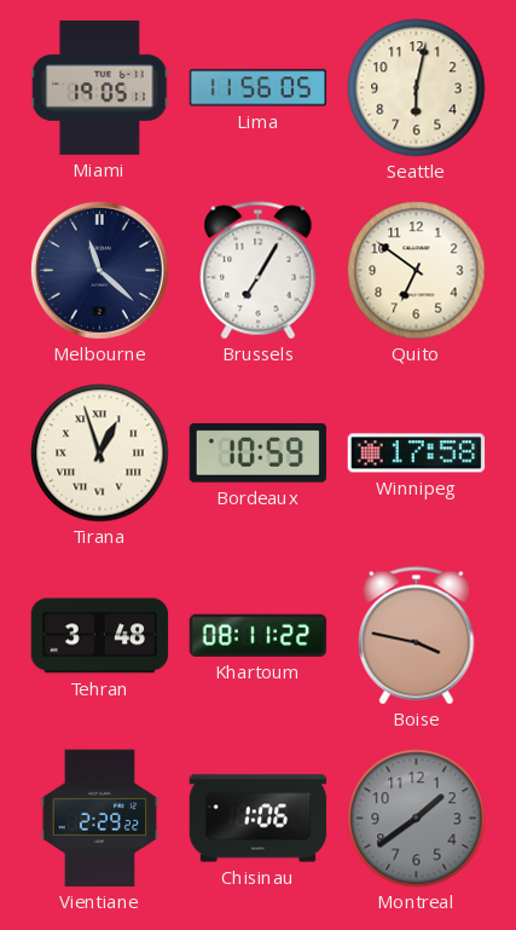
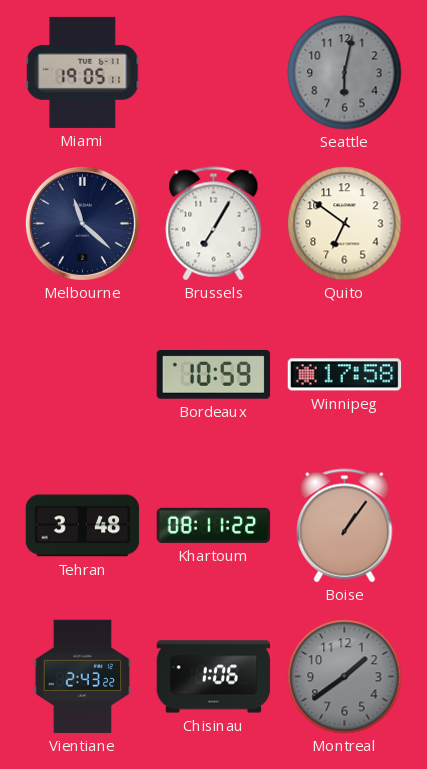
Lima: 11:56 -> none (259, 88)
Seattle dial: cream -> grey (345, 73)
Tirana: 12:57 -> none (100, 454)
Boise: 3:47 -> 1:06 (345, 526)
Vientiane: 2:29 -> 2:43 (83, 677)
